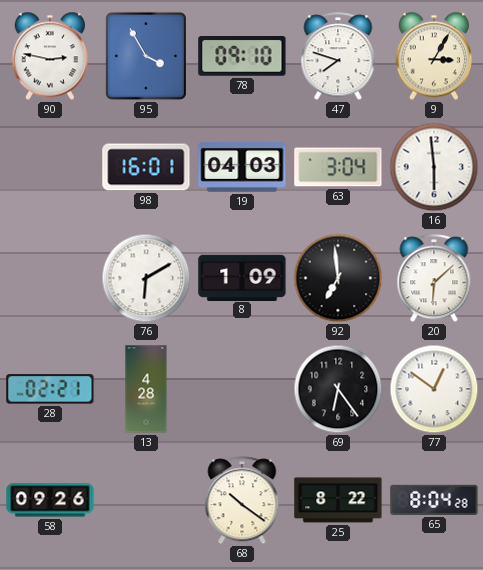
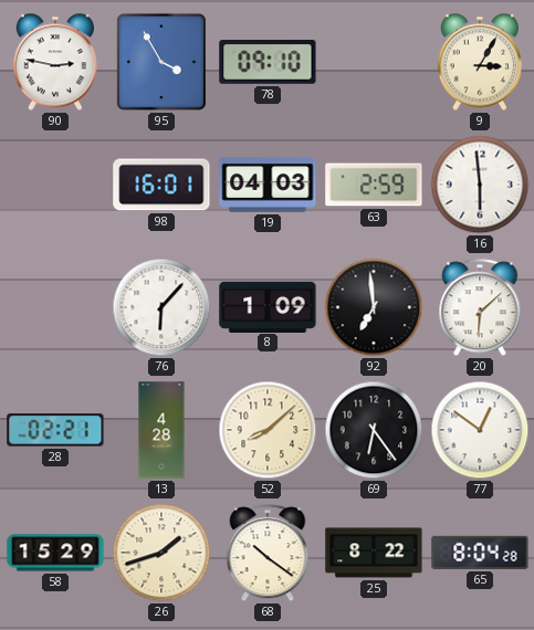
47: 7:48 -> none (338, 57)
63: 3:04 -> 2:59 (374, 185)
76: 6:10 -> 6:07 (161, 307)
52: none -> 8:08 (268, 430)
58: 09:26 -> 15:29 (55, 553)
26: none -> 1:42 (161, 553)
